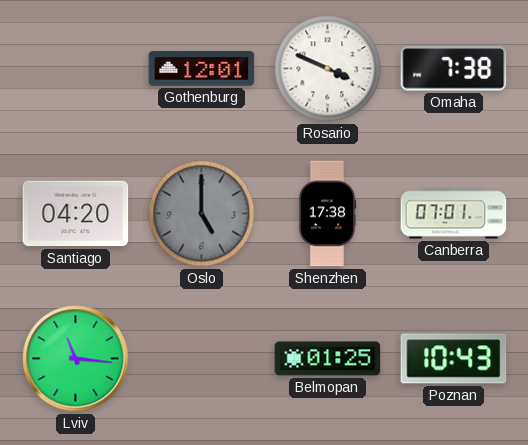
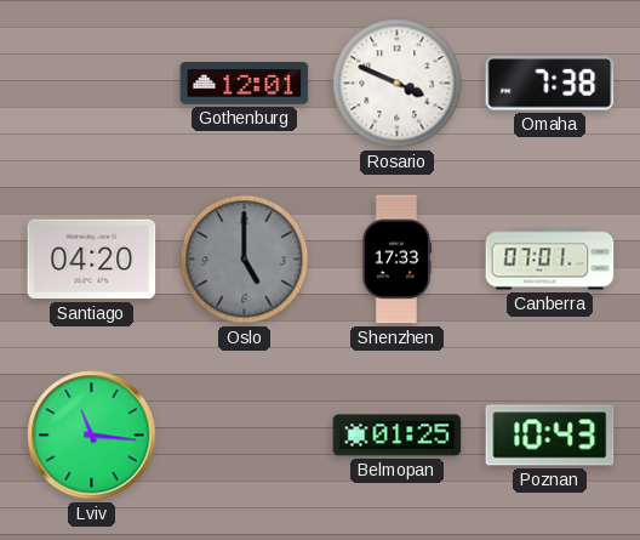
Shenzhen: 17:38 -> 17:33 (396, 260)
